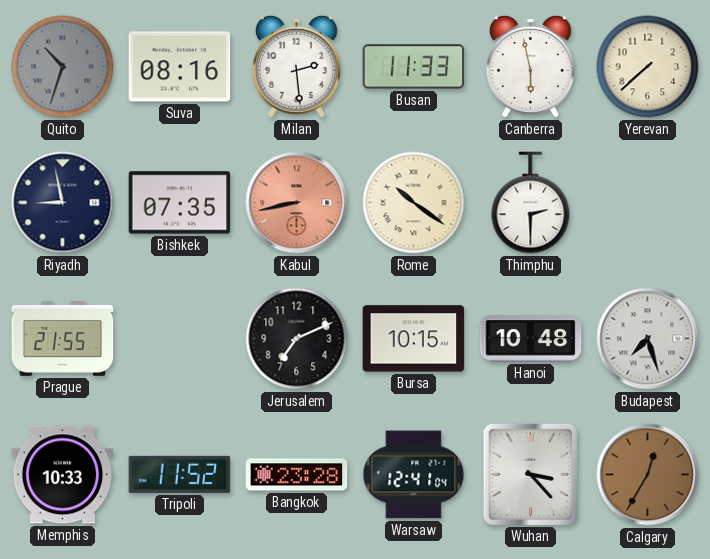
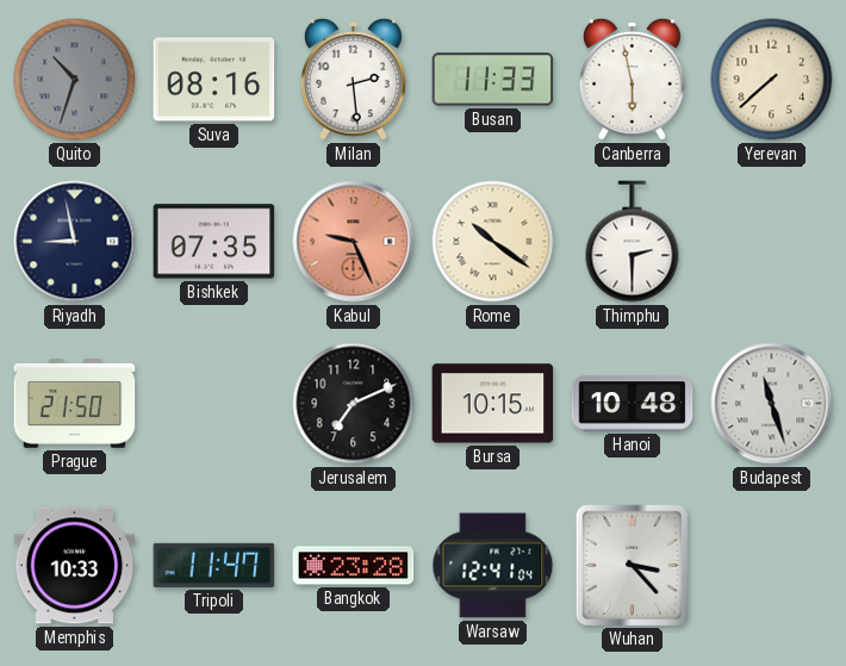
Kabul: 8:43 -> 9:26 (354, 242)
Prague: 21:55 -> 21:50 (75, 404)
Budapest: 7:27 -> 11:27 (772, 404)
Tripoli: 11:52 -> 11:47 (214, 565)
Calgary: 12:35 -> none (648, 475)
